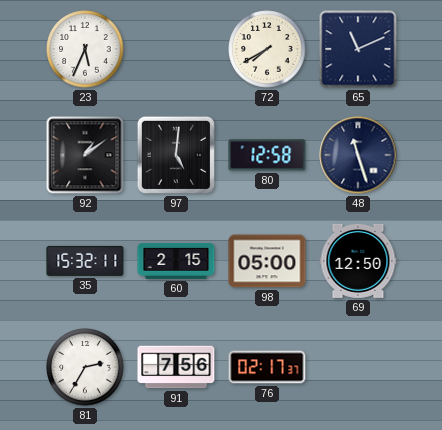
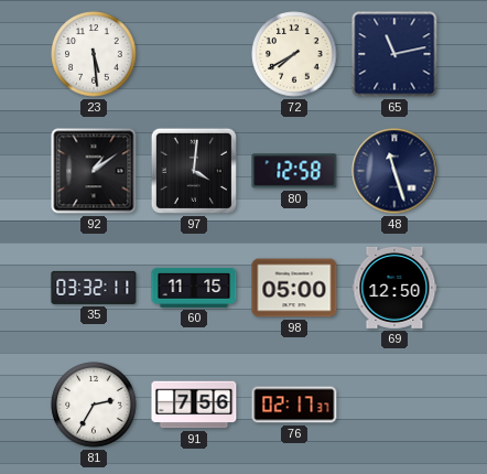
23: 5:34 -> 5:29 (94, 54)
65: 11:11 -> 11:13 (394, 54)
97: 5:01 -> 4:01 (194, 171)
35: 15:32 -> 03:32 (94, 288)
60: 2:15 -> 11:15 (194, 288)
